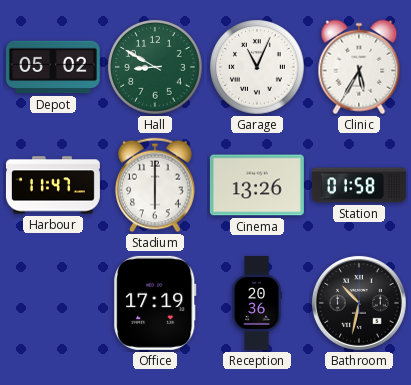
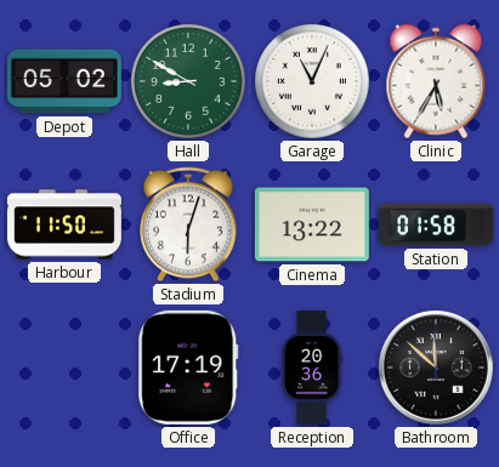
Harbour: 11:47 -> 11:50 (64, 224)
Stadium: 6:00 -> 6:03 (188, 224)
Cinema: 13:26 -> 13:22 (312, 224)
Bathroom: 10:32 -> 11:52 (436, 368)
